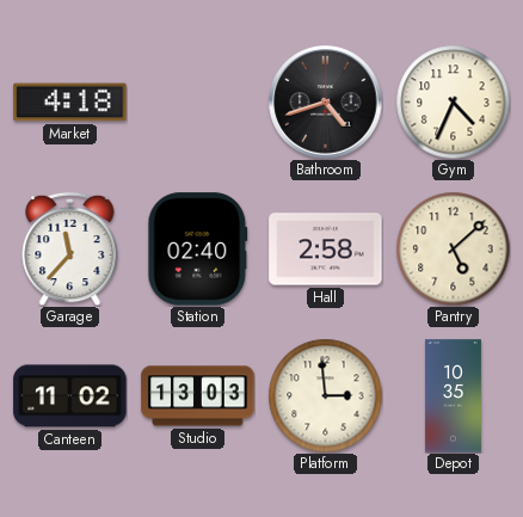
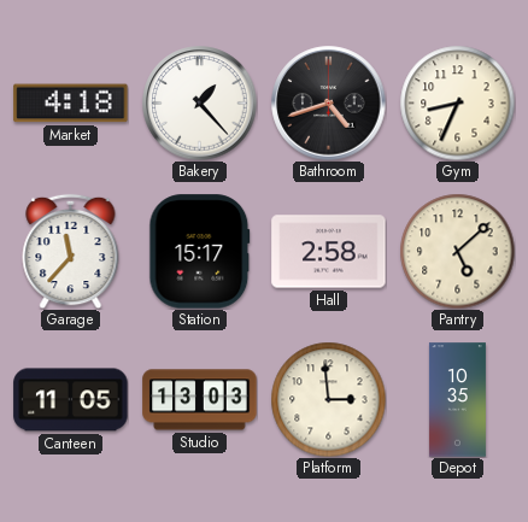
Bakery: none -> 1:23 (200, 104)
Gym: 4:34 -> 8:34 (457, 102)
Station: 02:40 -> 15:17 (200, 252)
Canteen: 11:02 -> 11:05 (71, 400)
